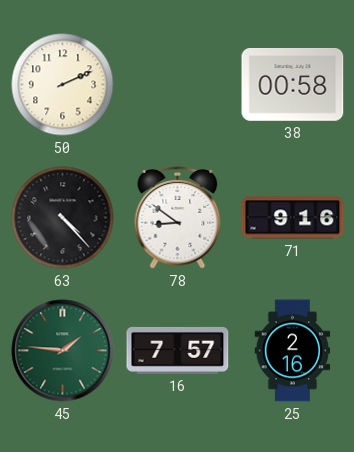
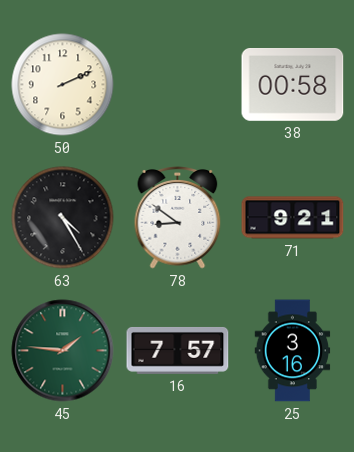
63: 4:23 -> 4:25 (63, 218)
71: 9:16 -> 9:21 (293, 218)
25: 2:16 -> 3:16 (293, 351)
